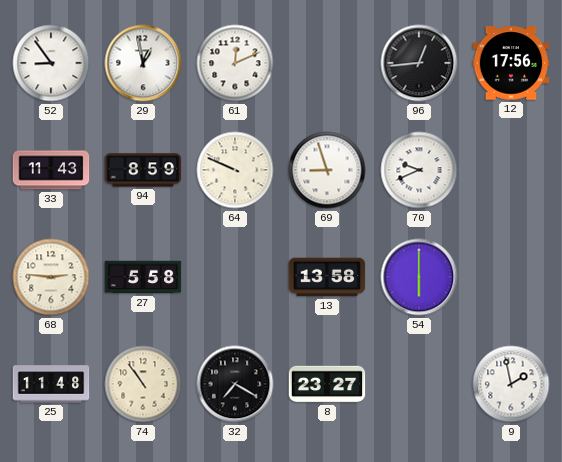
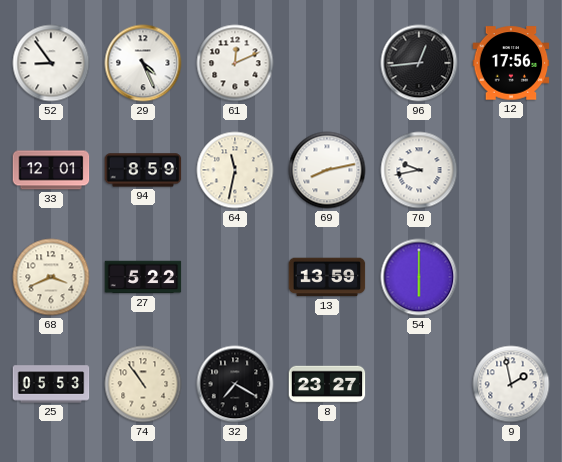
29: 12:58 -> 4:26 (143, 63)
33: 11:43 -> 12:01 (51, 170)
64: 9:49 -> 11:32 (235, 170)
69: 8:57 -> 8:13 (327, 170)
70: 9:41 -> 9:43 (419, 170)
68: 2:46 -> 3:41 (51, 277)
27: 5:58 -> 5:22 (143, 277)
13: 13:58 -> 13:59 (327, 277)
25: 11:48 -> 05:53 (51, 384)
